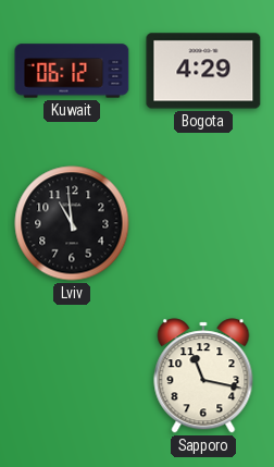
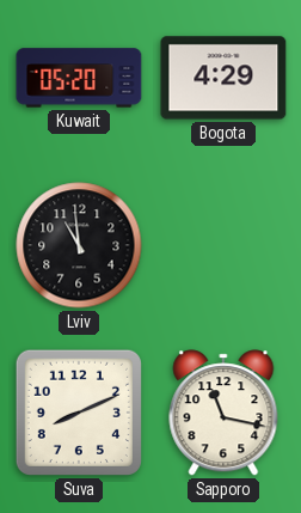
Kuwait: 06:12 -> 05:20 (79, 78)
Suva: none -> 8:11 (79, 413)
